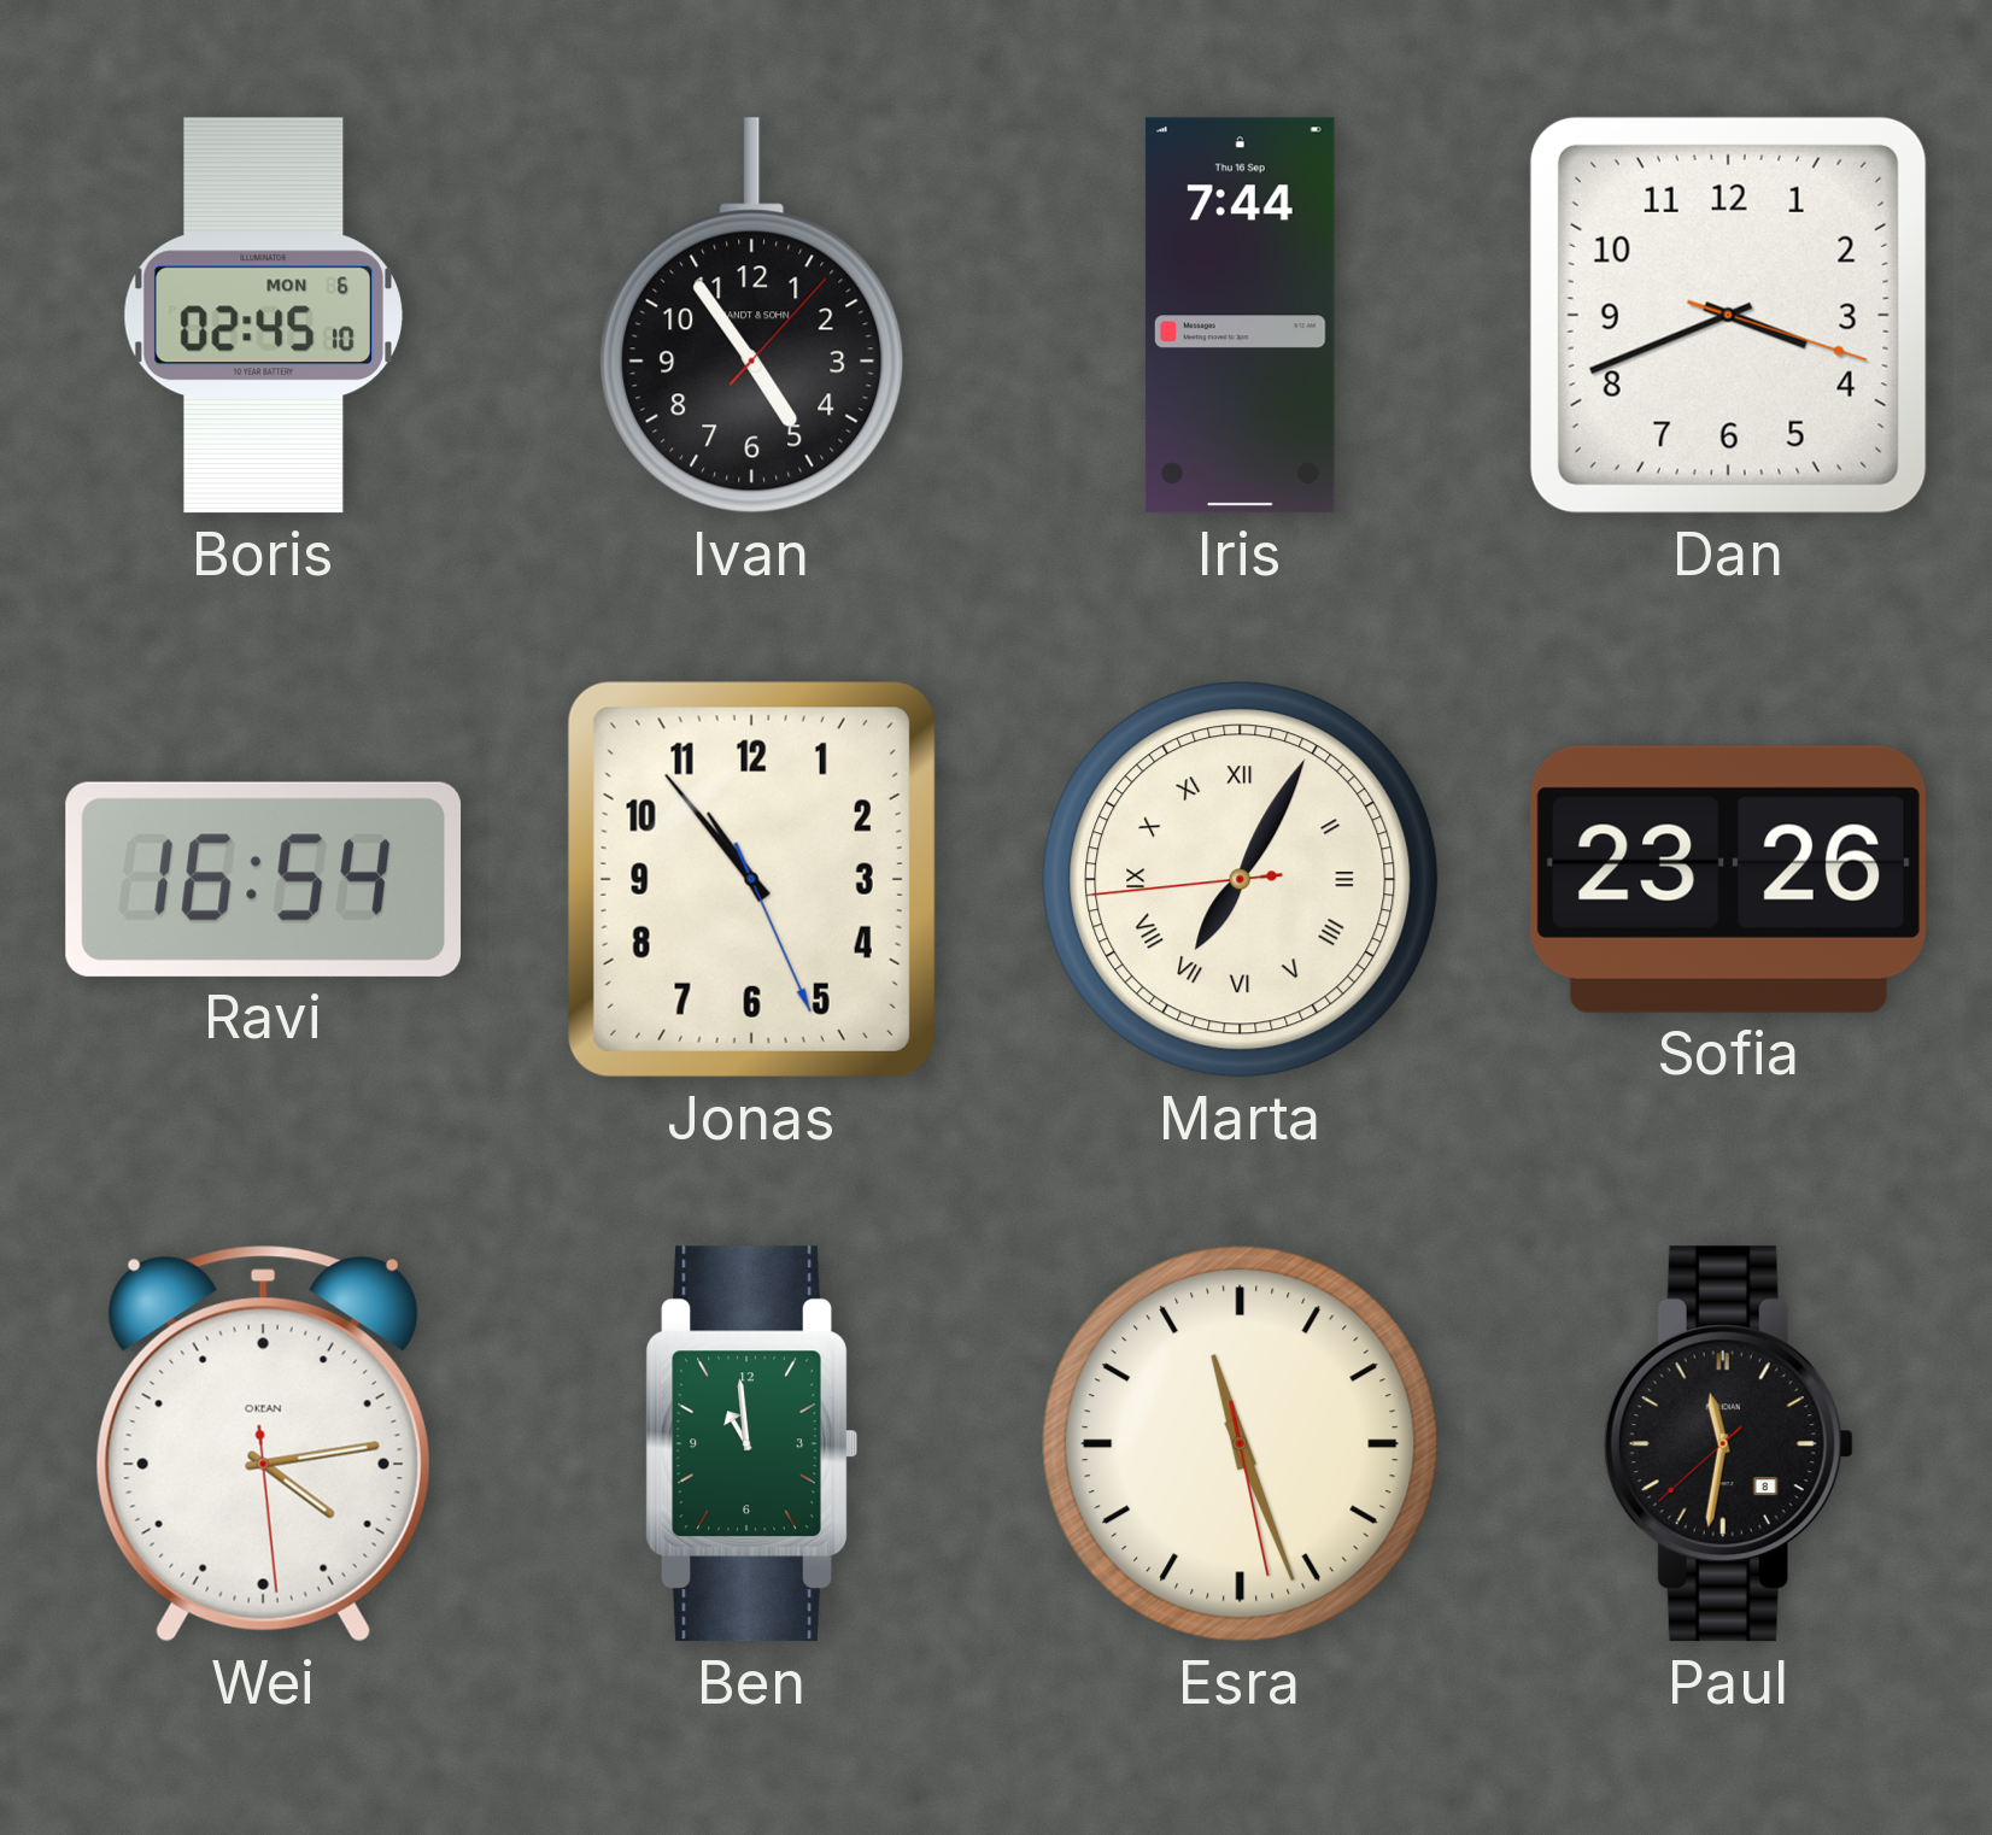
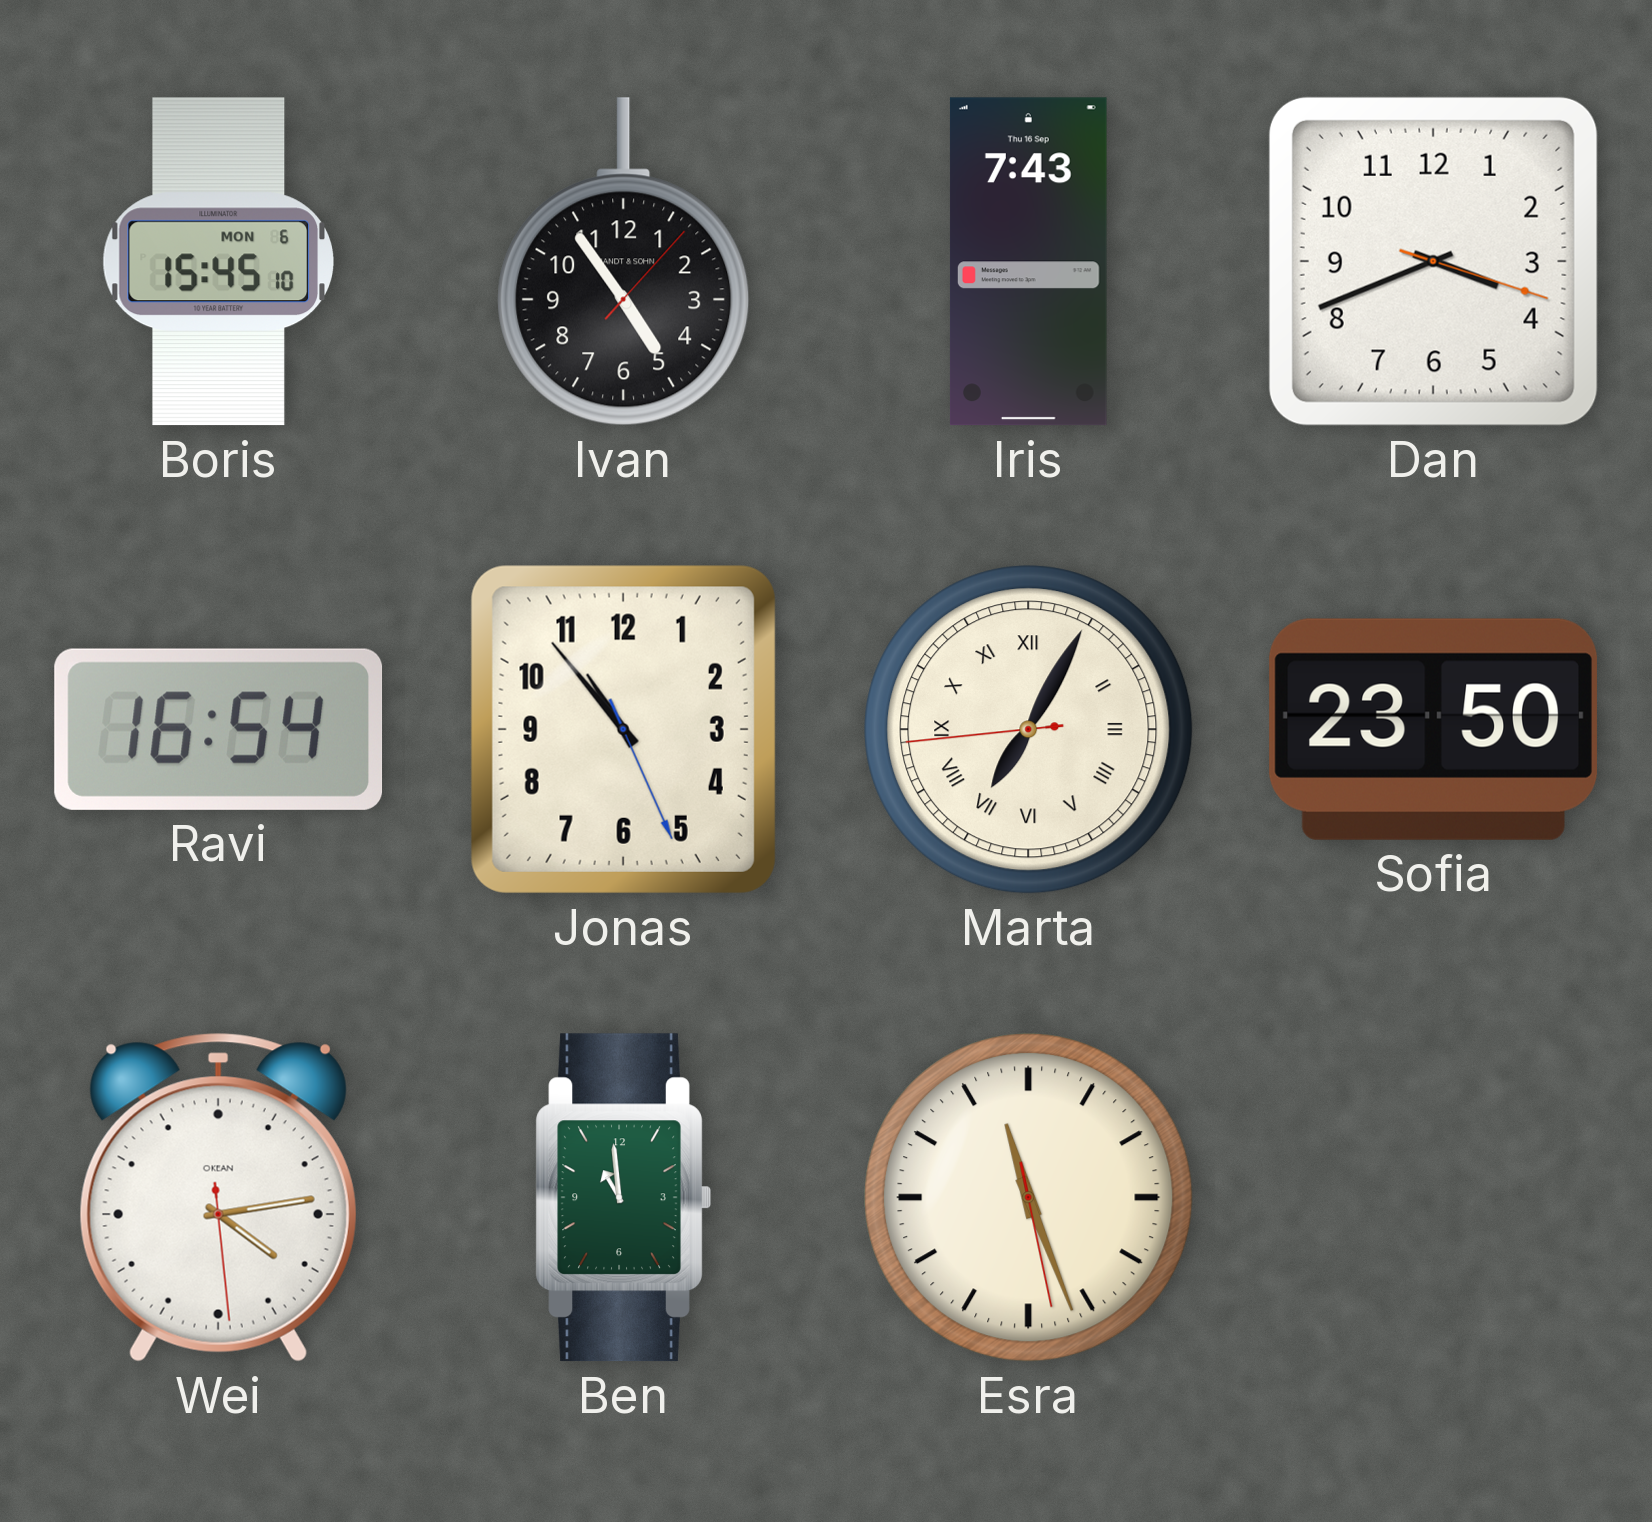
Boris: 02:45 -> 15:45 (218, 262)
Iris: 7:44 -> 7:43 (1028, 262)
Sofia: 23:26 -> 23:50 (1433, 729)
Paul: 11:31 -> none (1728, 1444)
